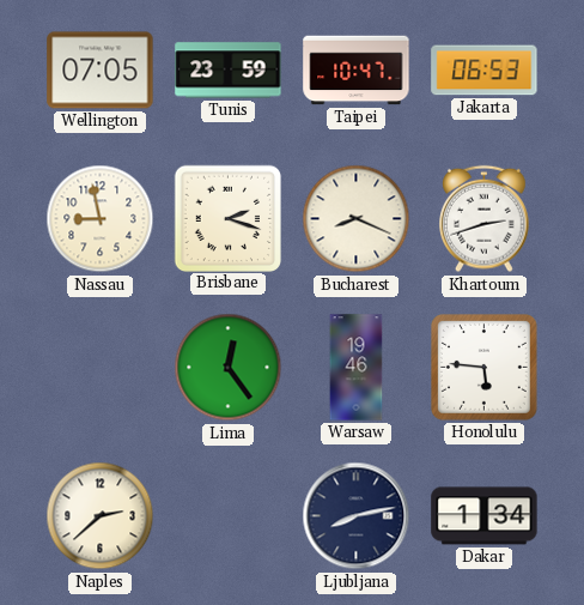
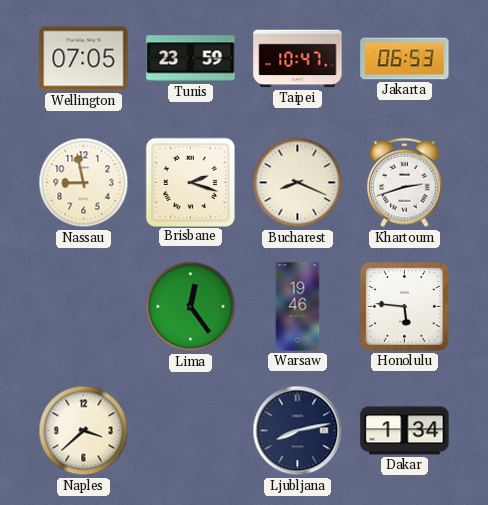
Naples: 2:38 -> 3:38 (84, 431)
